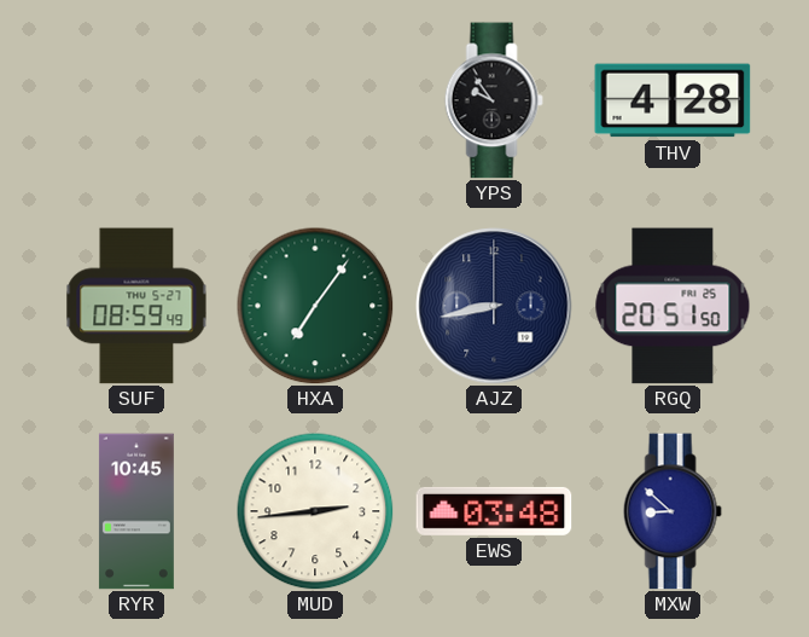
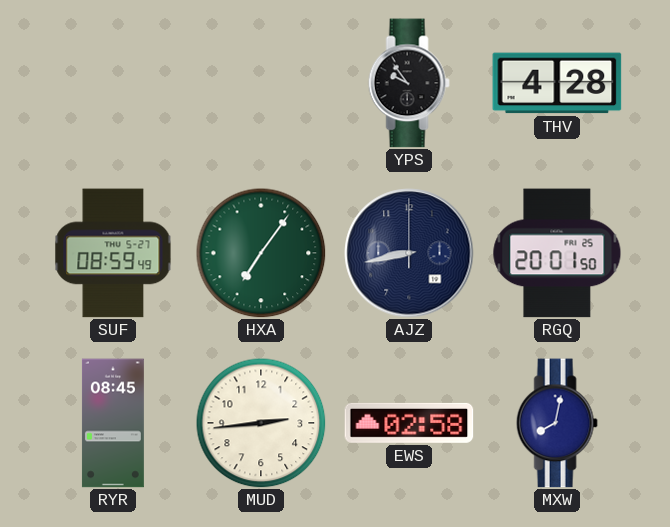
RGQ: 20:51 -> 20:01 (557, 253)
RYR: 10:45 -> 08:45 (113, 423)
EWS: 03:48 -> 02:58 (409, 423)
MXW: 8:52 -> 8:02 (557, 423)
